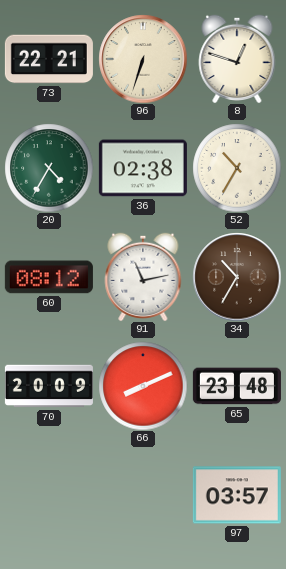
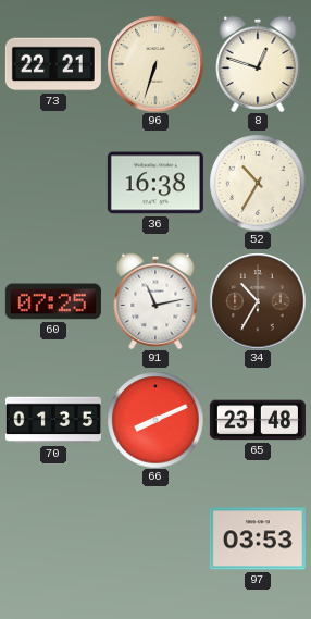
20: 4:35 -> none (49, 168)
36: 02:38 -> 16:38 (155, 183)
60: 08:12 -> 07:25 (53, 301)
70: 20:09 -> 01:35 (53, 420)
97: 03:57 -> 03:53 (258, 538)
